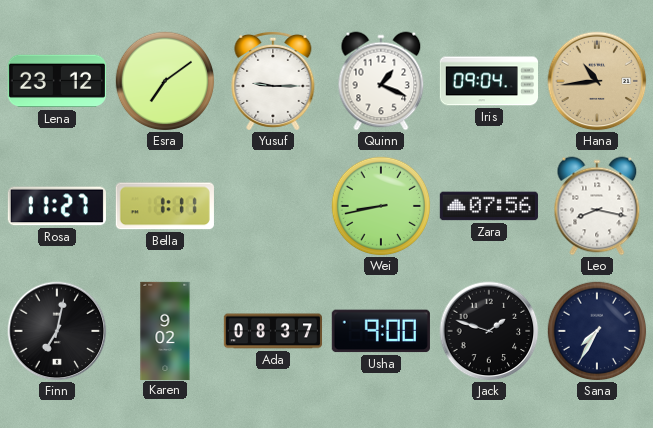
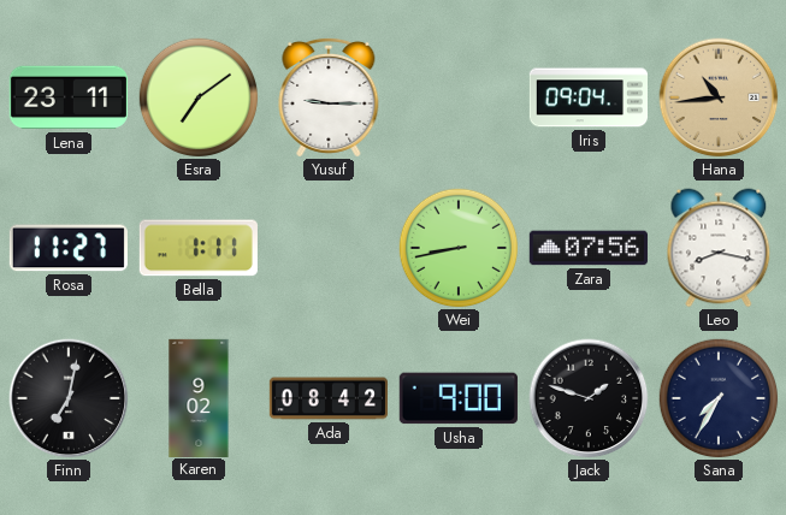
Lena: 23:12 -> 23:11 (69, 97)
Quinn: 1:19 -> none (381, 81)
Ada: 08:37 -> 08:42 (327, 398)
